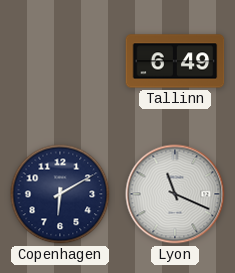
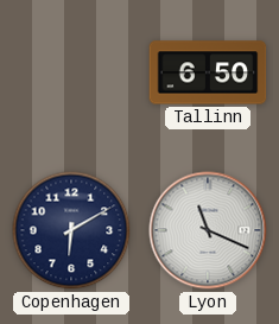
Tallinn: 6:49 -> 6:50 (208, 72)
